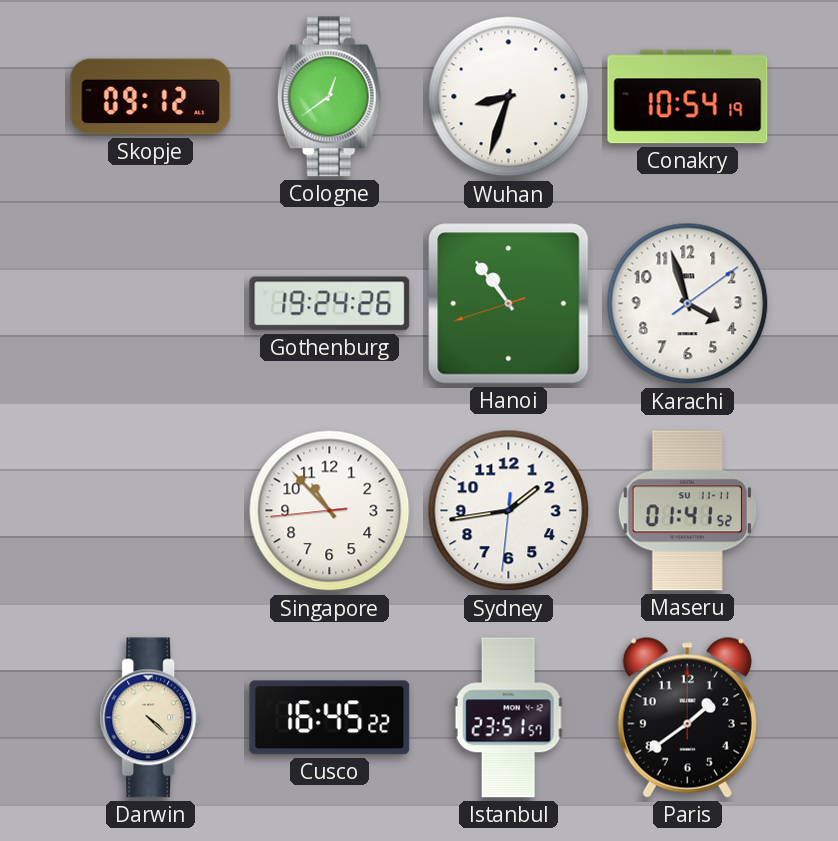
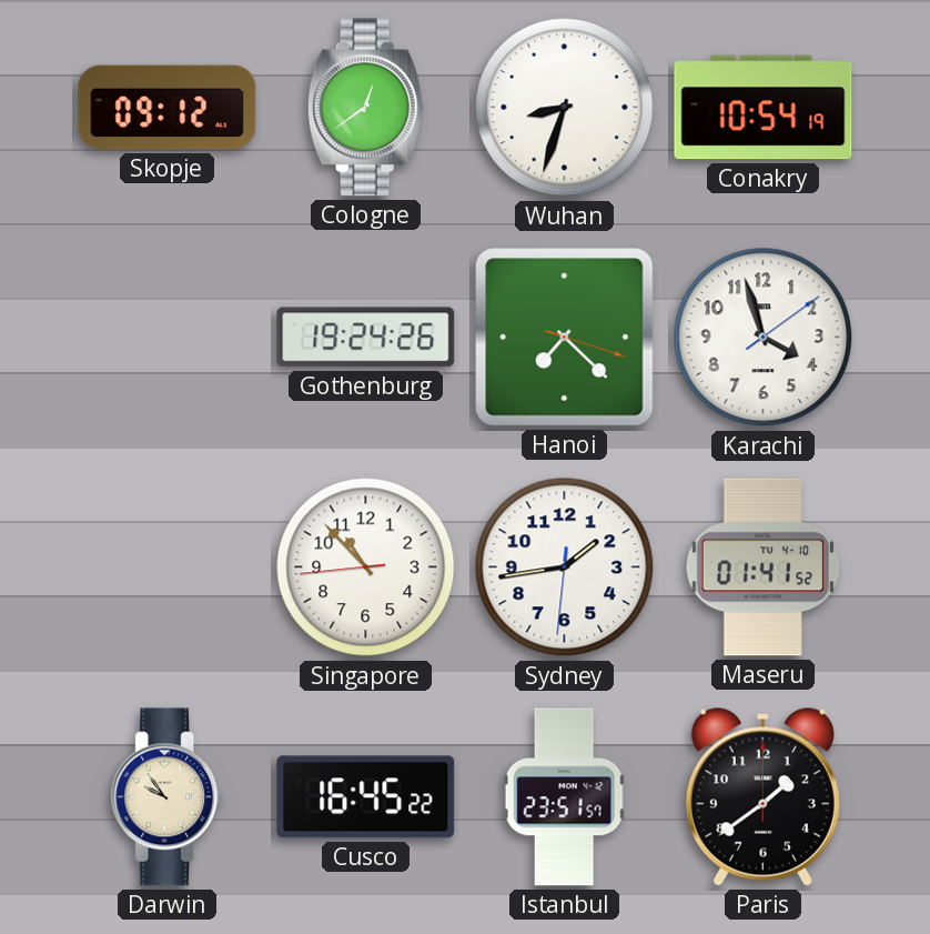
Hanoi: 10:53 -> 7:22 (565, 338)
Maseru date: SU 11-11 -> TU 4-10 (762, 568)
Darwin: 4:22 -> 9:54 (168, 797)
